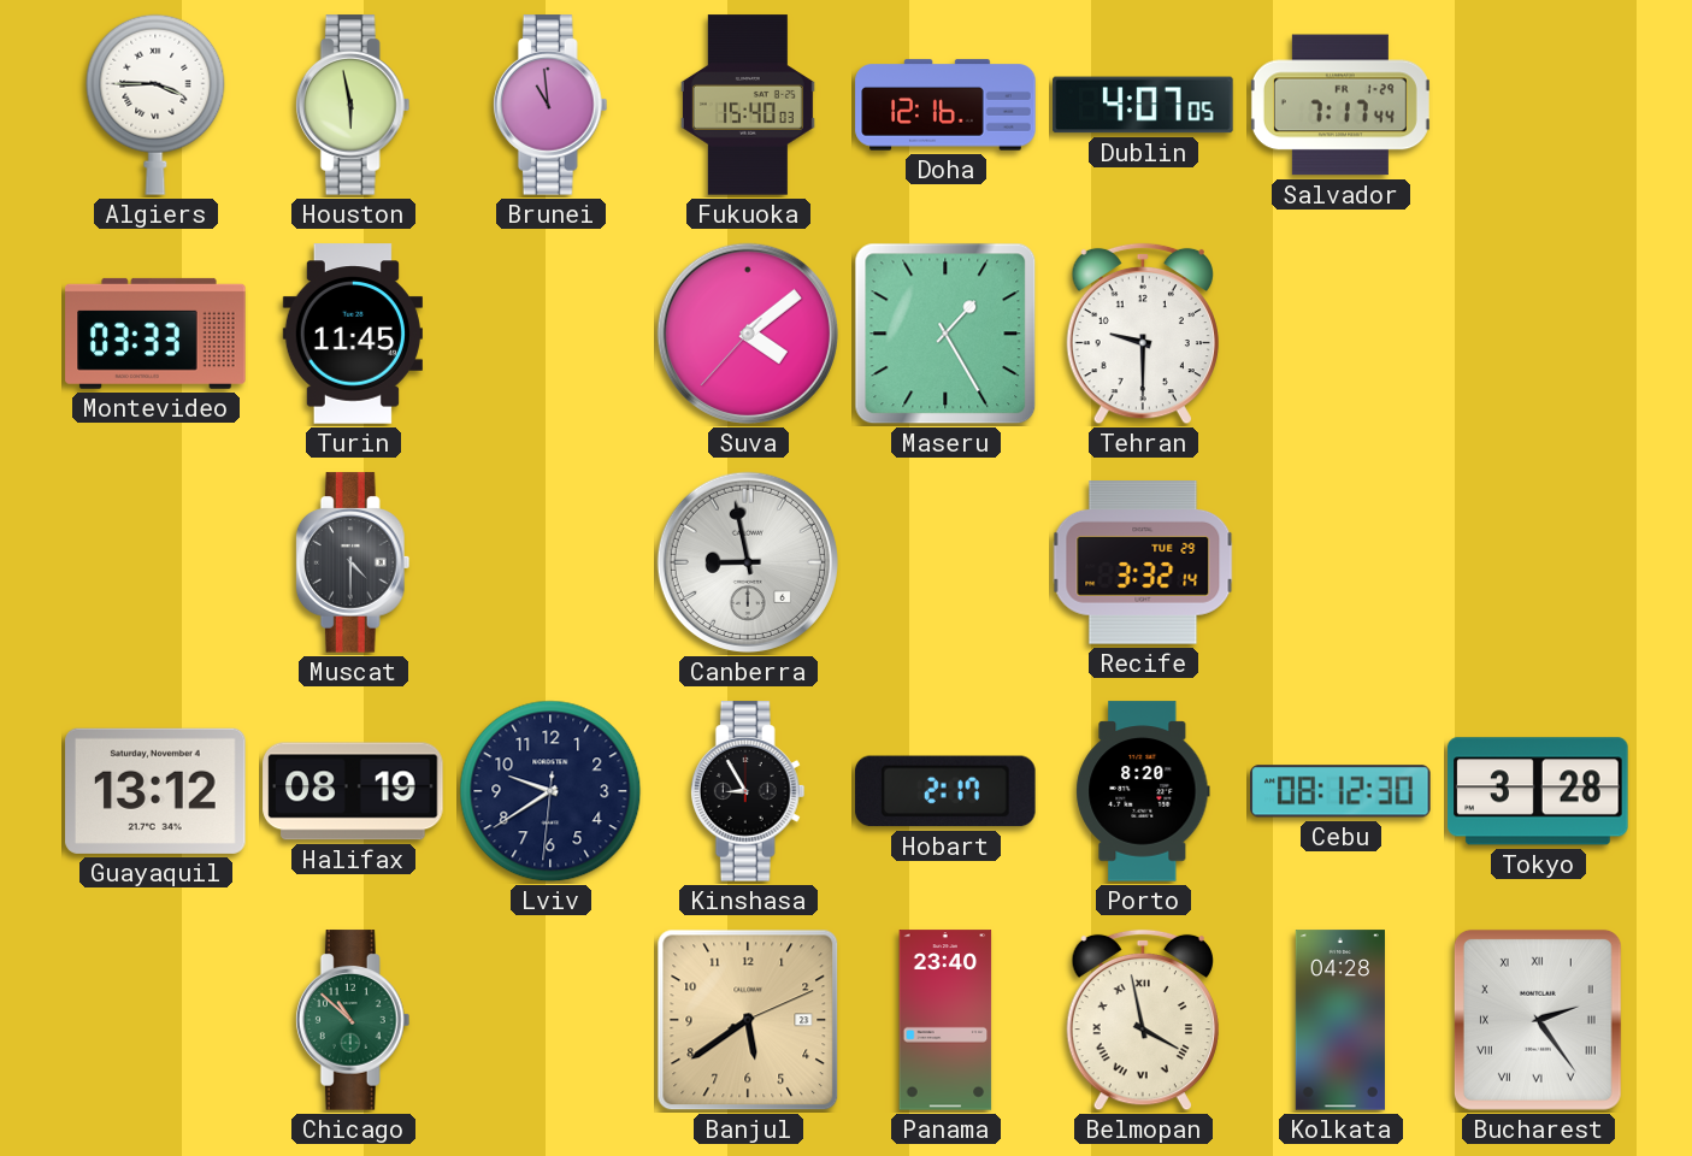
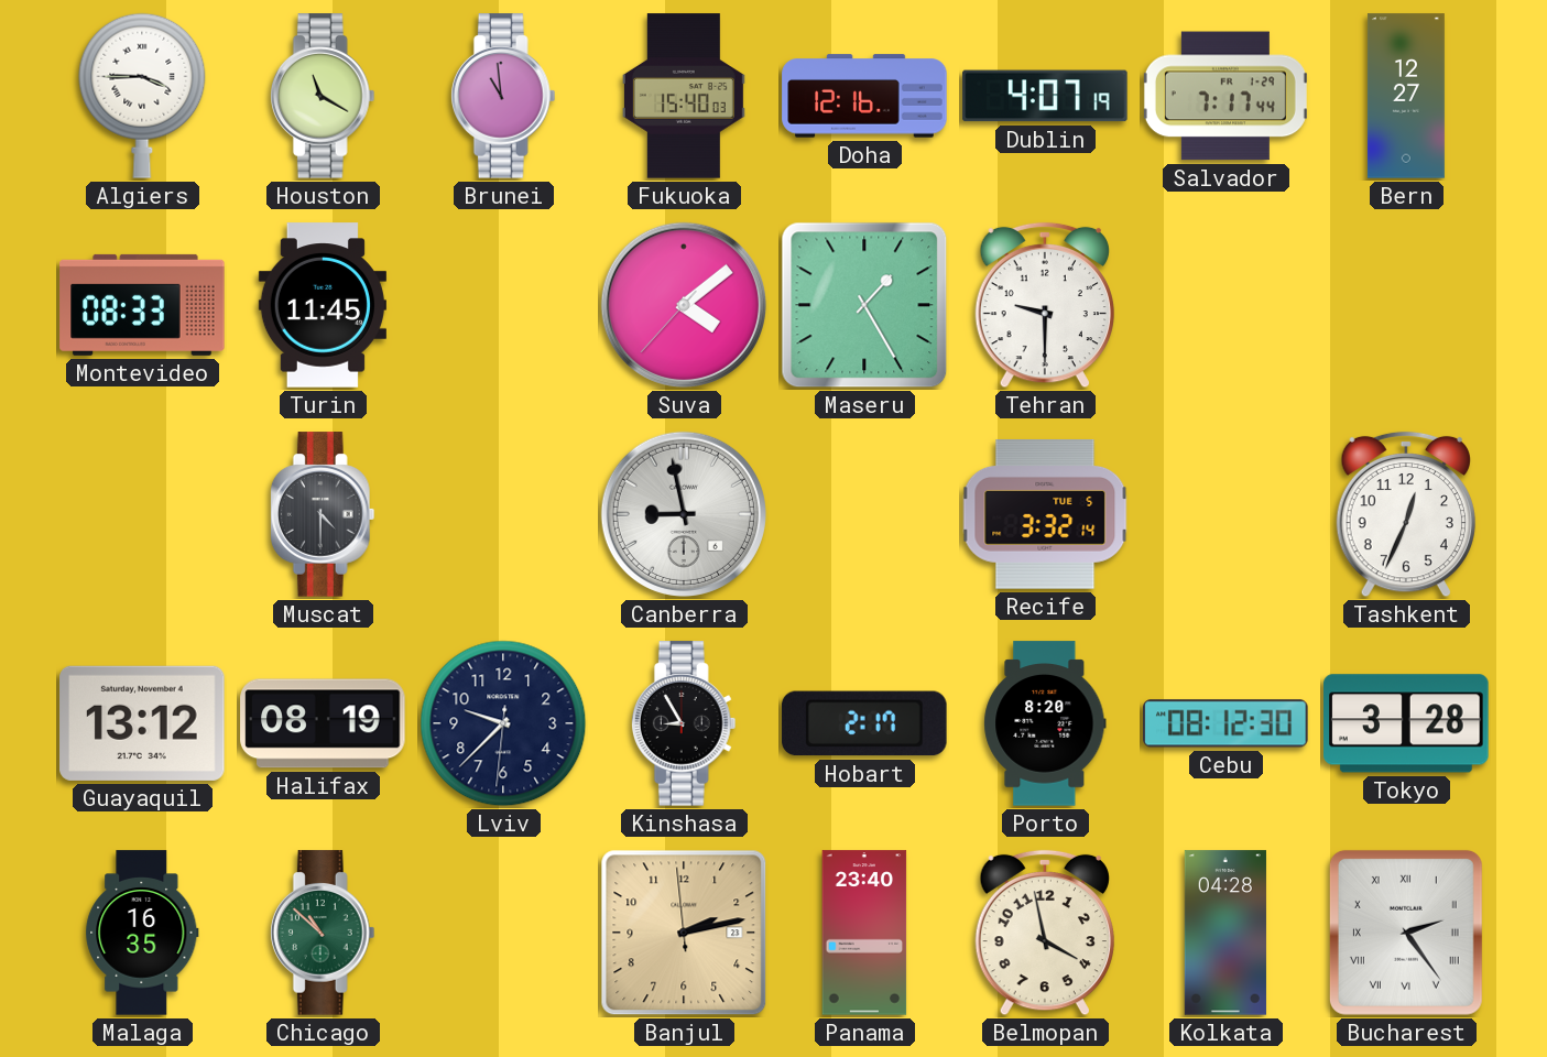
Houston: 5:58 -> 11:20 (323, 96)
Dublin: 4:07:05 -> 4:07:19 (1045, 96)
Bern: none -> 12:27 (1406, 96)
Montevideo: 03:33 -> 08:33 (142, 305)
Recife date: TUE 29 -> TUE 5 (1045, 515)
Tashkent: none -> 12:34 (1406, 514)
Lviv: 9:39 -> 9:37 (503, 723)
Malaga: none -> 16:35 (142, 933)
Banjul: 5:39 -> 2:12 (684, 933)
Belmopan numerals: Roman -> Arabic (1045, 933)
